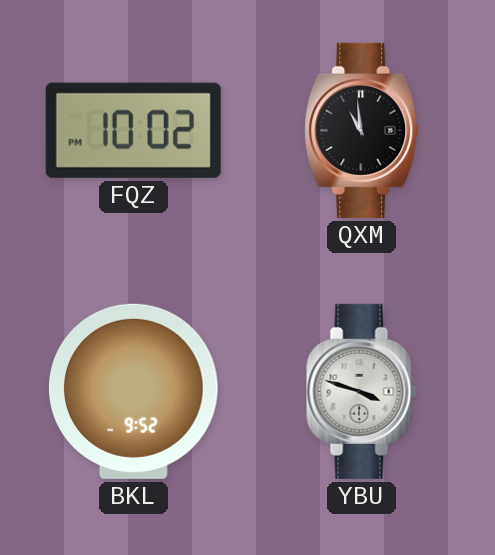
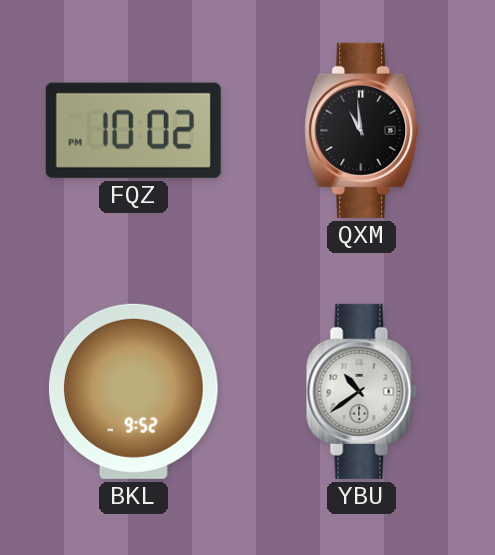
YBU: 3:48 -> 10:39 (361, 391)
